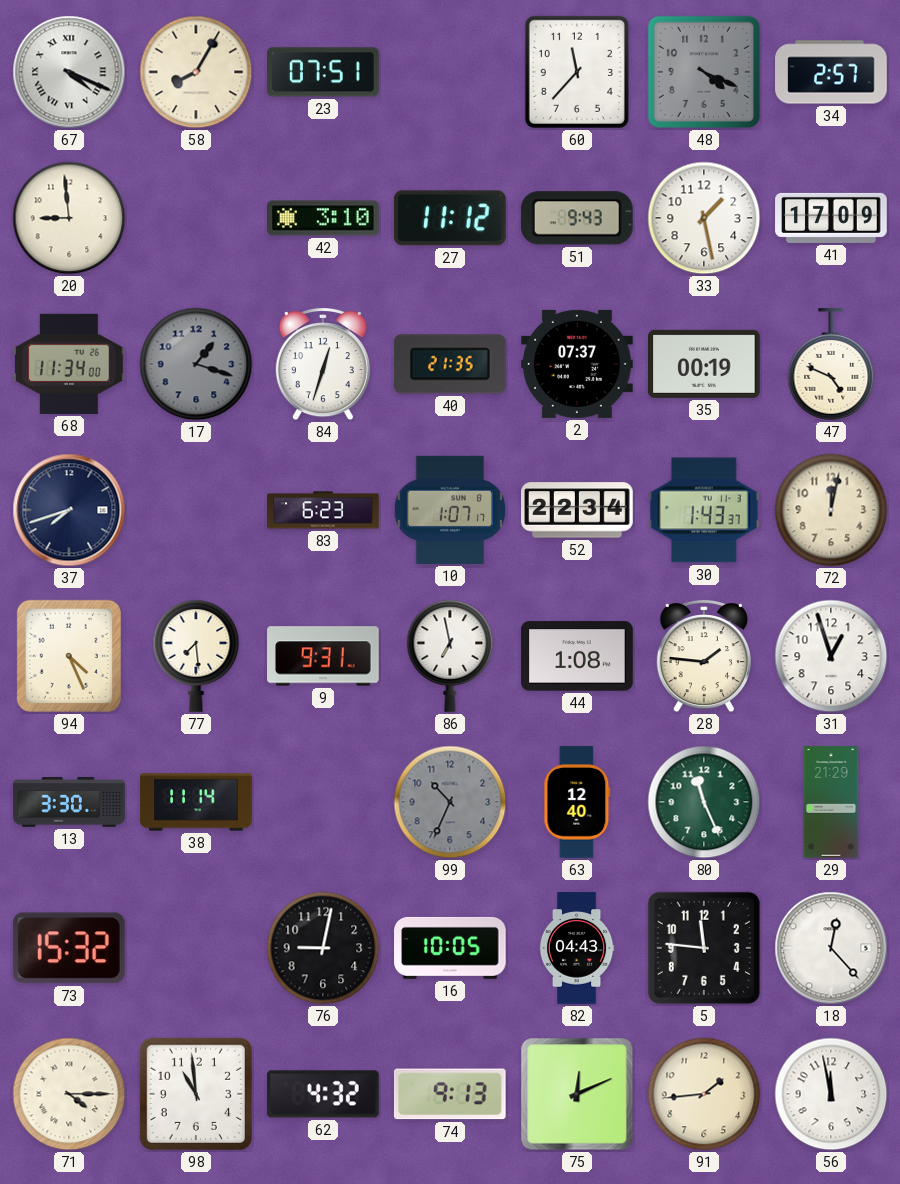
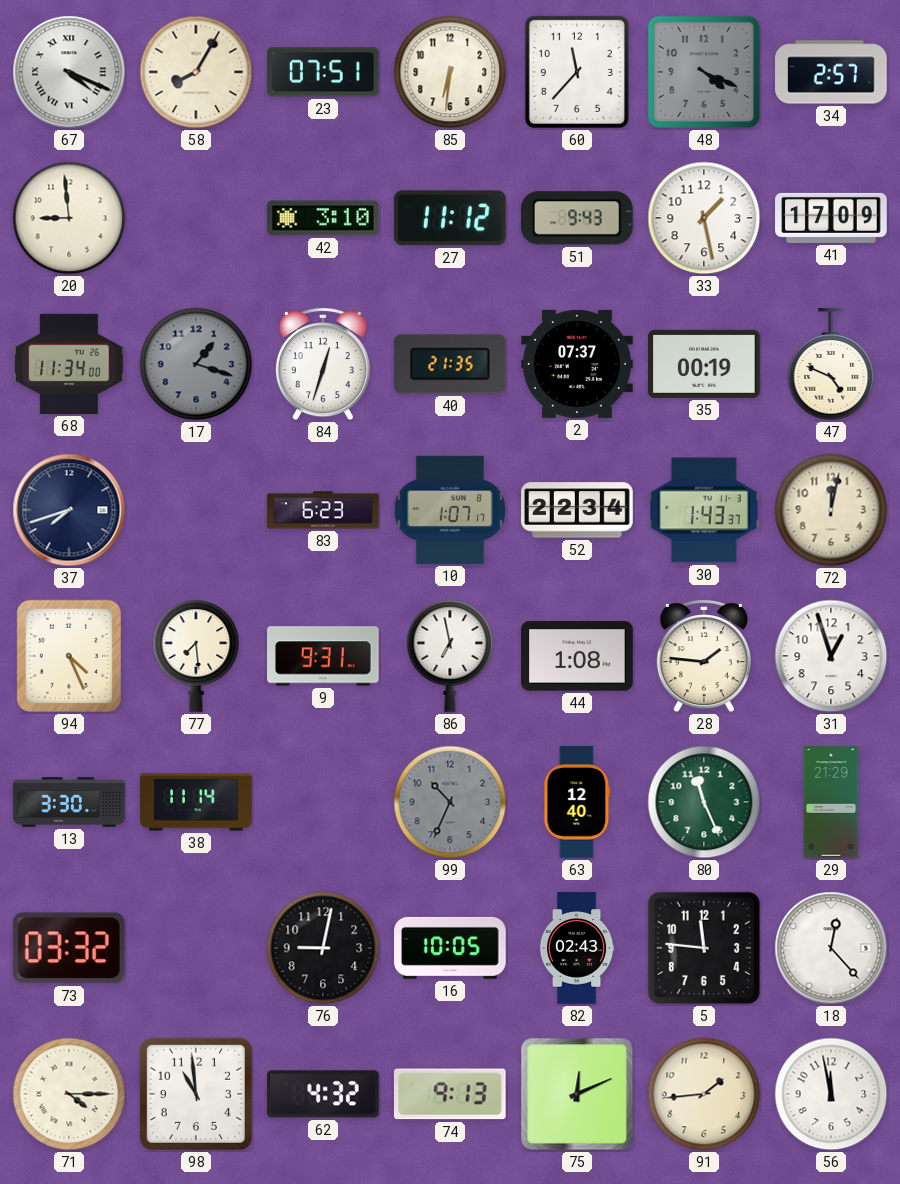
85: none -> 6:31 (450, 72)
73: 15:32 -> 03:32 (69, 948)
82: 04:43 -> 02:43 (577, 948)
